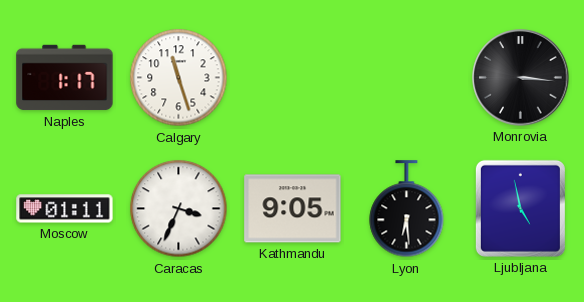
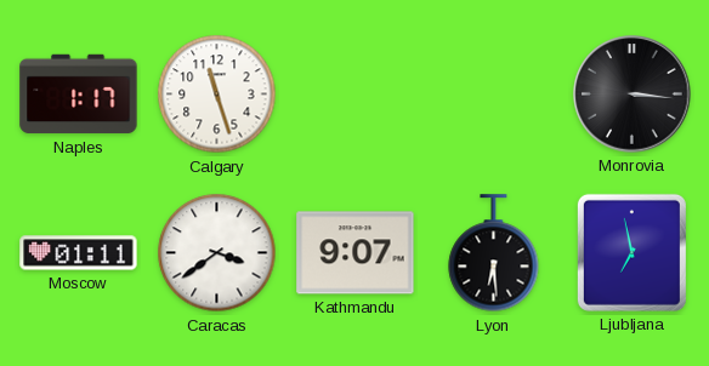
Caracas: 3:34 -> 3:39 (217, 253)
Kathmandu: 9:05 -> 9:07 (356, 253)
Ljubljana: 4:58 -> 6:58 (631, 252)
